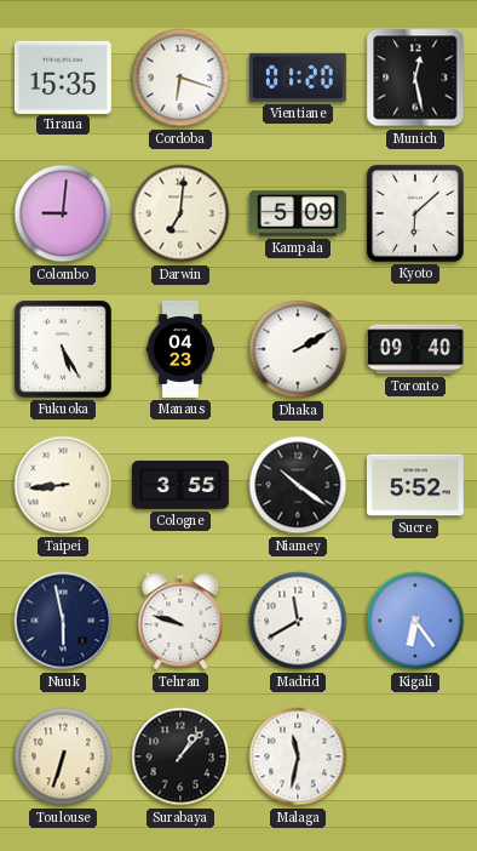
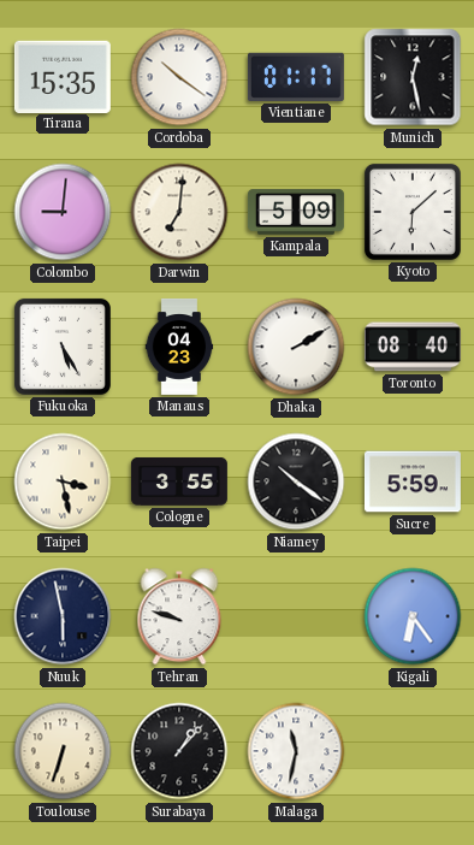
Cordoba: 6:18 -> 10:21 (179, 77)
Vientiane: 01:20 -> 01:17 (296, 77)
Toronto: 09:40 -> 08:40 (413, 347)
Taipei: 8:44 -> 3:28 (63, 481)
Sucre: 5:52 -> 5:59 (413, 481)
Madrid: 11:40 -> none (298, 621)
